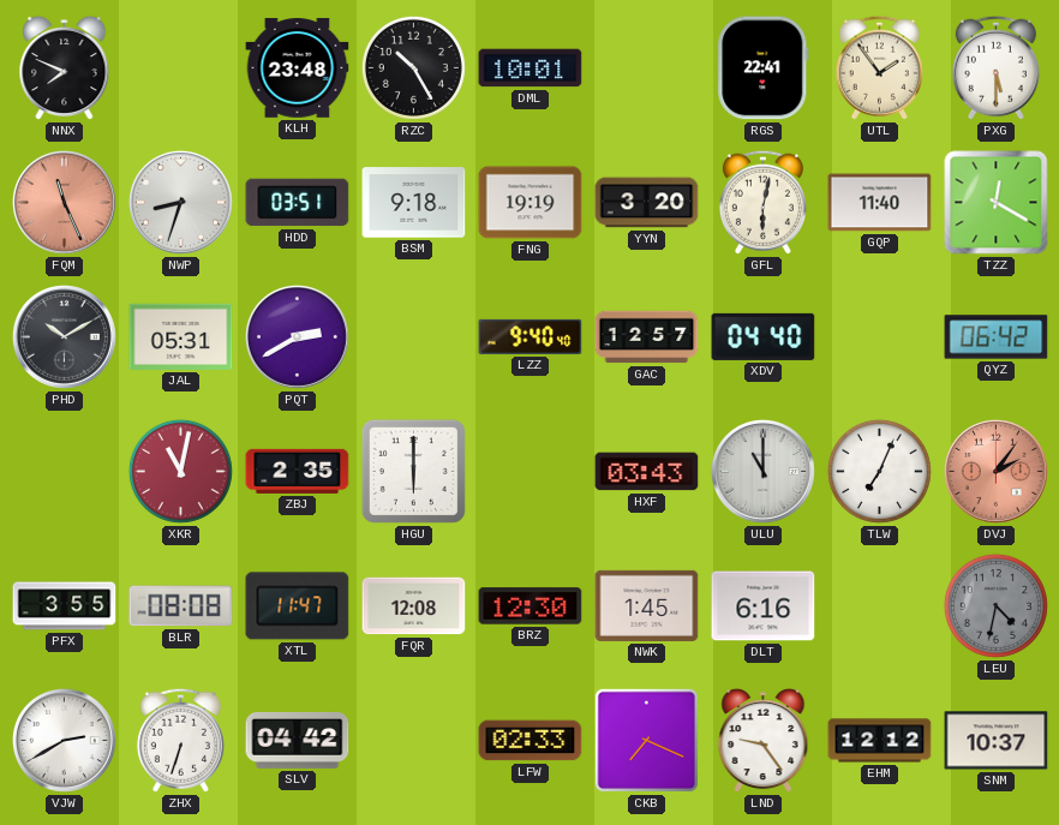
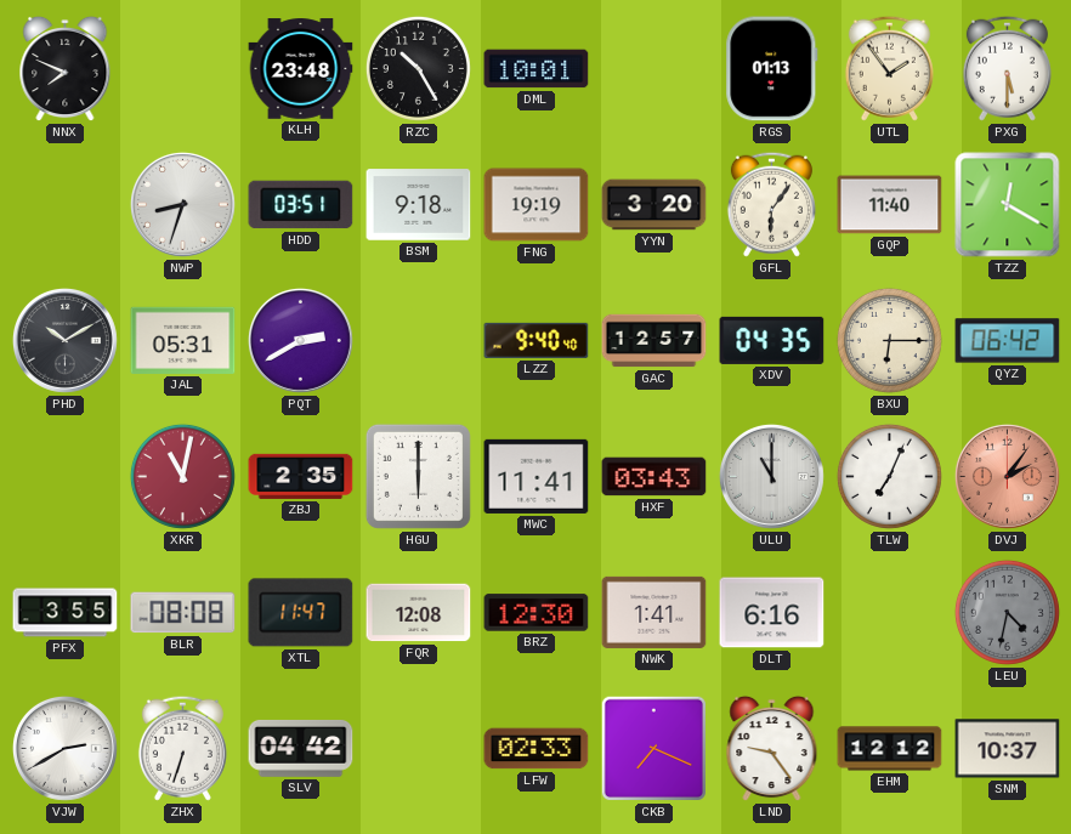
RGS: 22:41 -> 01:13 (772, 69)
FQM: 11:26 -> none (64, 202)
GFL: 6:02 -> 6:06 (771, 204)
XDV: 04:40 -> 04:35 (772, 340)
BXU: none -> 6:15 (889, 340)
MWC: none -> 11:41 (537, 476)
NWK: 1:45 -> 1:41 (654, 612)
